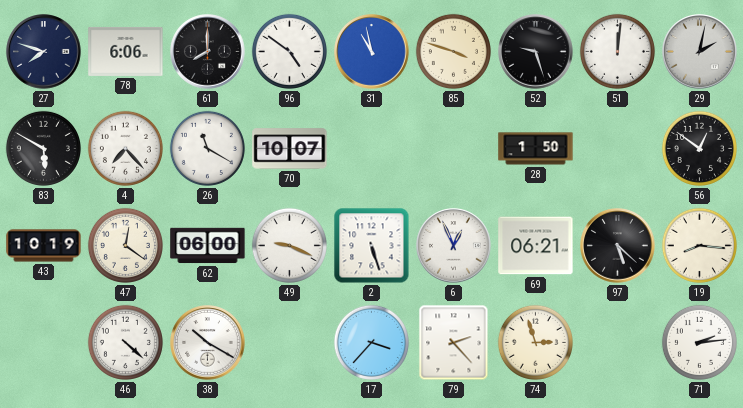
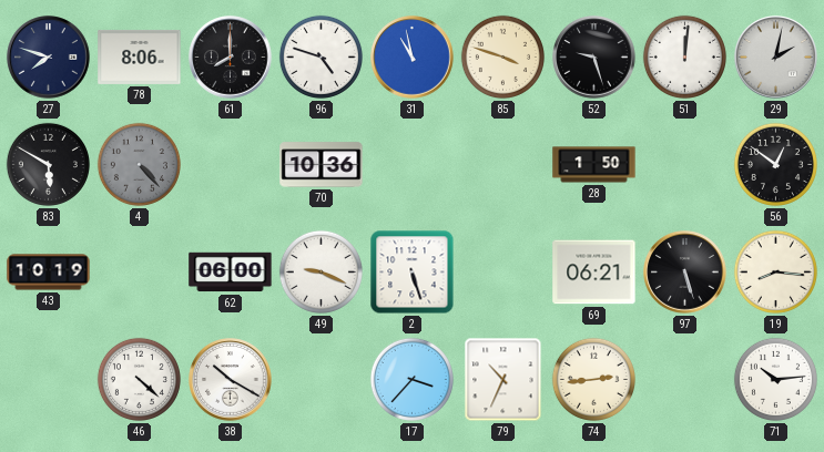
78: 6:06 -> 8:06 (140, 56)
96: 4:51 -> 4:48 (321, 56)
4: 7:23 -> 4:23 (139, 164)
4 dial: white -> grey (139, 164)
26: 11:20 -> none (207, 148)
70: 10:07 -> 10:36 (322, 165)
47: 12:21 -> none (125, 245)
6: 12:56 -> none (454, 246)
97: 5:22 -> 5:27 (685, 273)
79: 2:23 -> 10:34 (503, 380)
74: 2:57 -> 2:44 (593, 379)
71: 2:14 -> 10:14 (775, 379)
